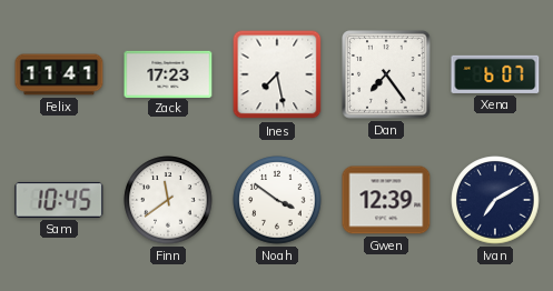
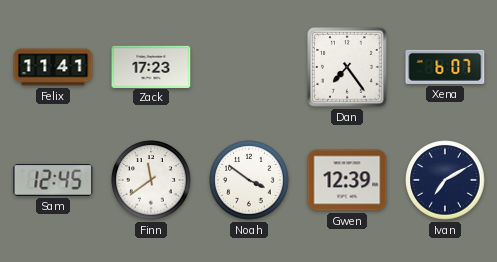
Ines: 7:28 -> none (277, 74)
Sam: 10:45 -> 12:45 (53, 180)
